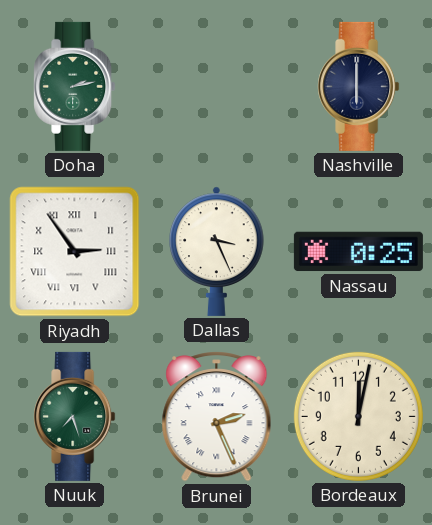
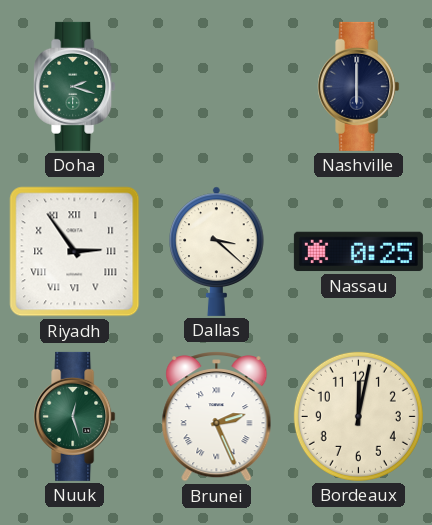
Doha: 2:13 -> 2:18 (75, 86)
Dallas: 3:26 -> 3:22 (217, 251)
Nuuk: 7:27 -> 12:27 (75, 416)
